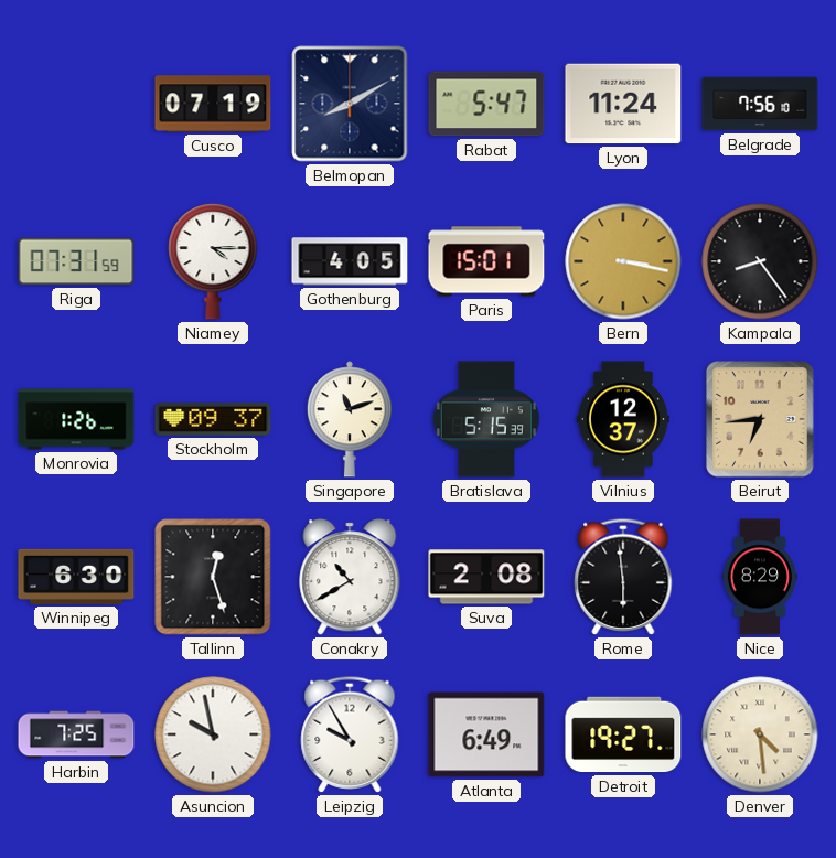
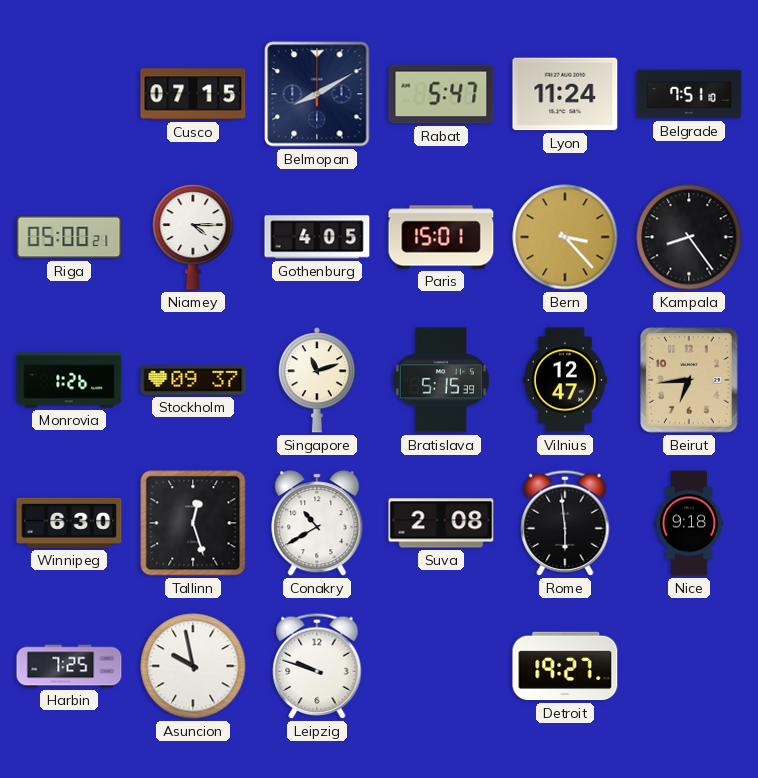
Cusco: 07:19 -> 07:15 (193, 94)
Belgrade: 7:56 -> 7:51 (689, 94)
Riga: 07:31 -> 05:00 (69, 237)
Bern: 3:17 -> 3:23 (565, 237)
Vilnius: 12:37 -> 12:47 (565, 380)
Nice: 8:29 -> 9:18 (688, 523)
Leipzig: 9:55 -> 9:48 (317, 666)
Atlanta: 6:49 -> none (486, 734)
Denver: 4:29 -> none (760, 734)
